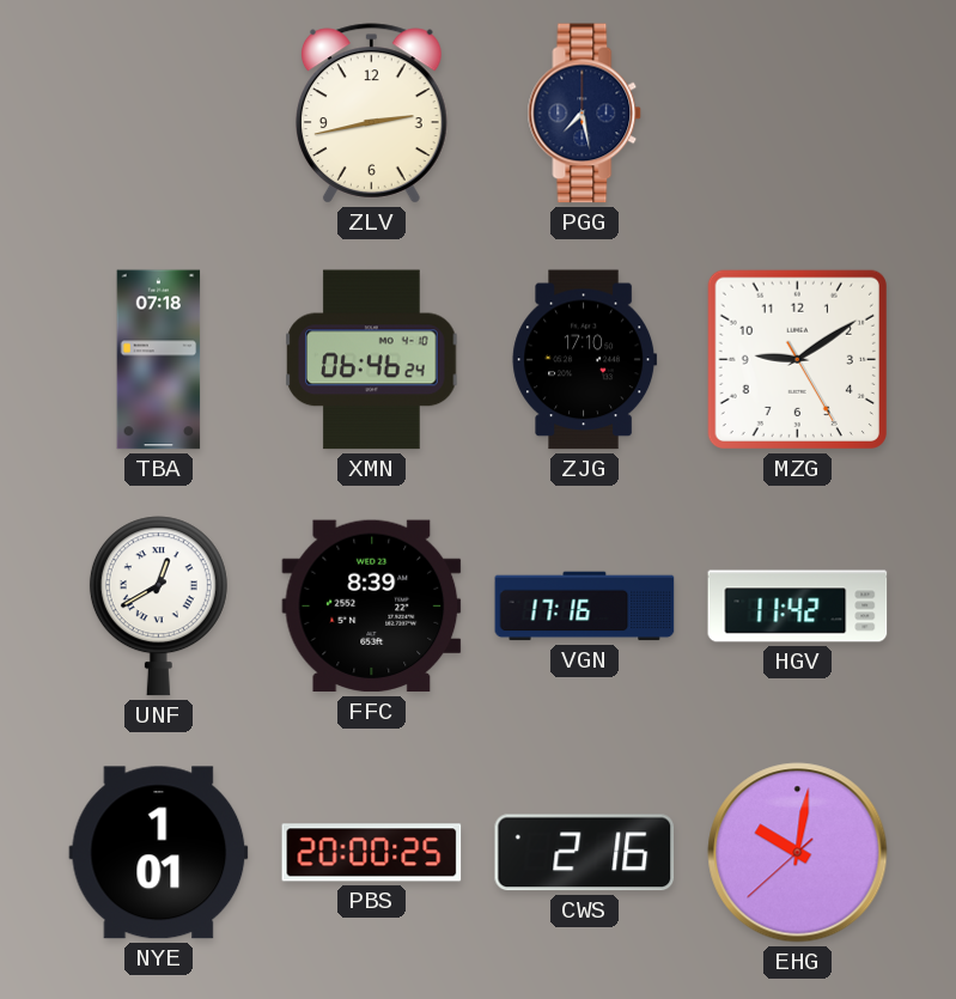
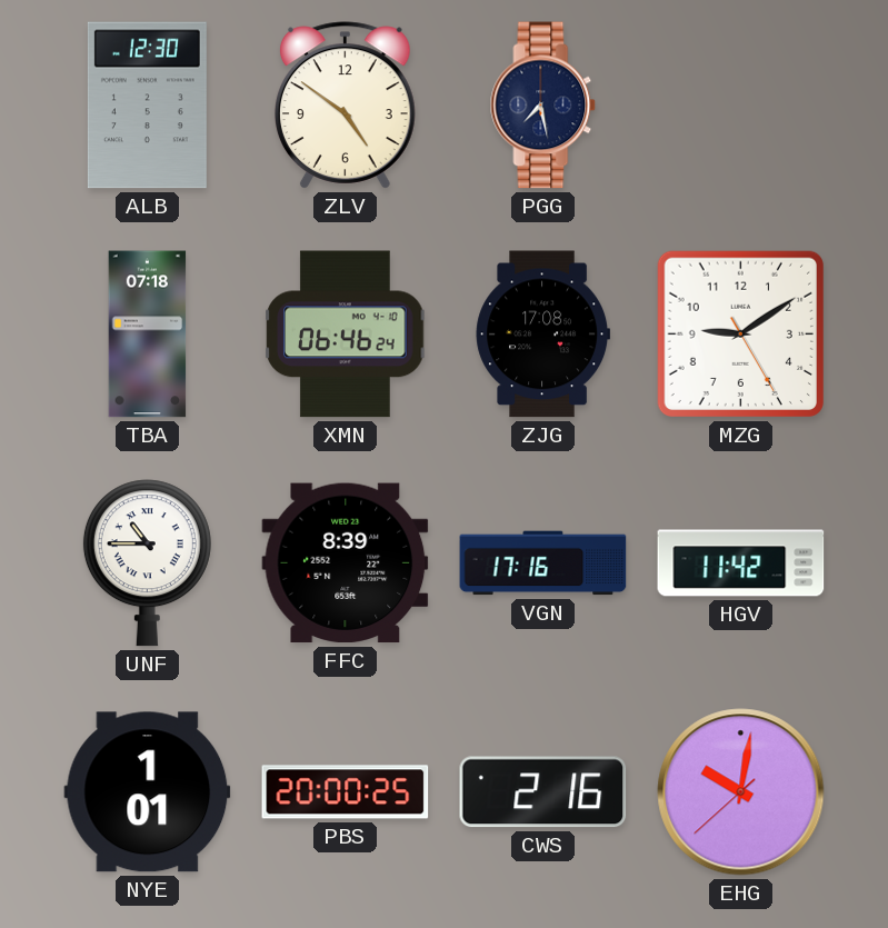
ALB: none -> 12:30 (147, 106)
ZLV: 2:43 -> 4:51 (345, 106)
ZJG: 17:10 -> 17:08 (543, 335)
UNF: 12:40 -> 10:45 (147, 563)
